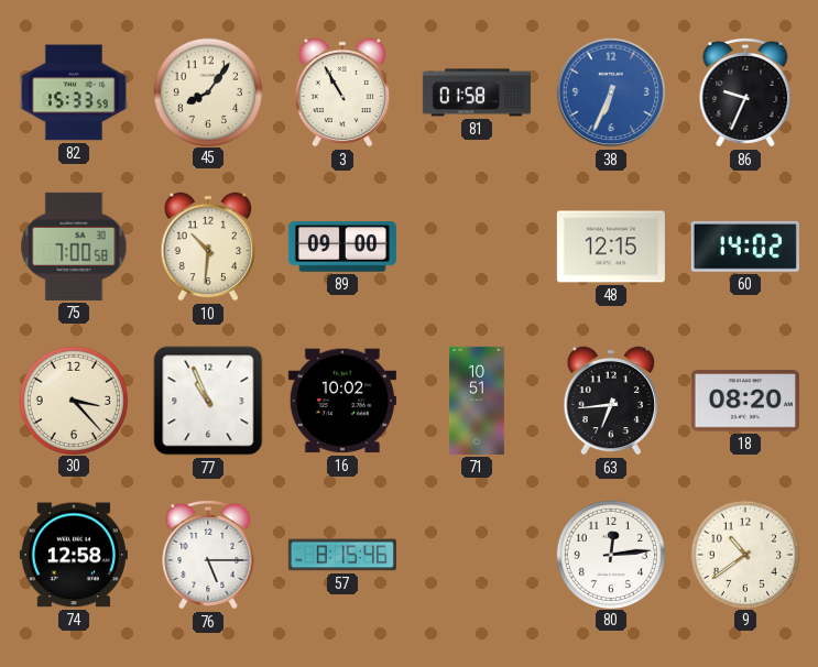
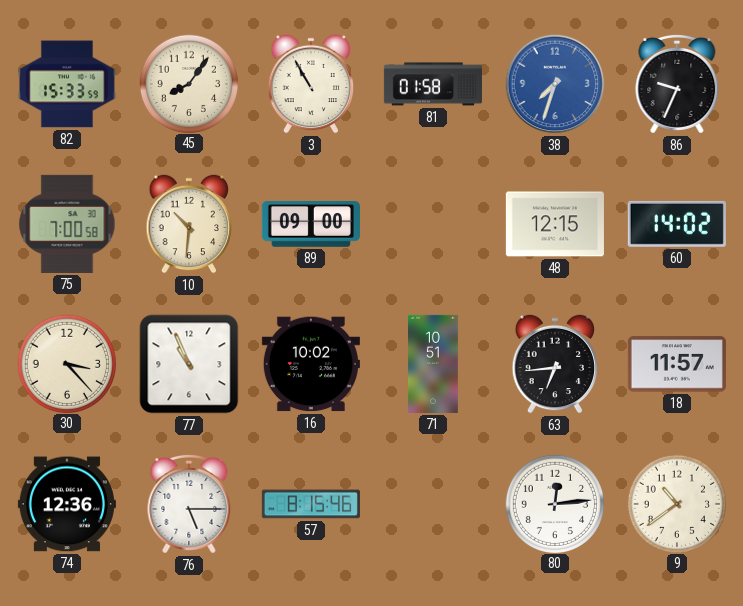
38: 6:34 -> 7:33 (555, 84)
18: 08:20 -> 11:57 (677, 364)
74: 12:58 -> 12:36 (67, 504)
